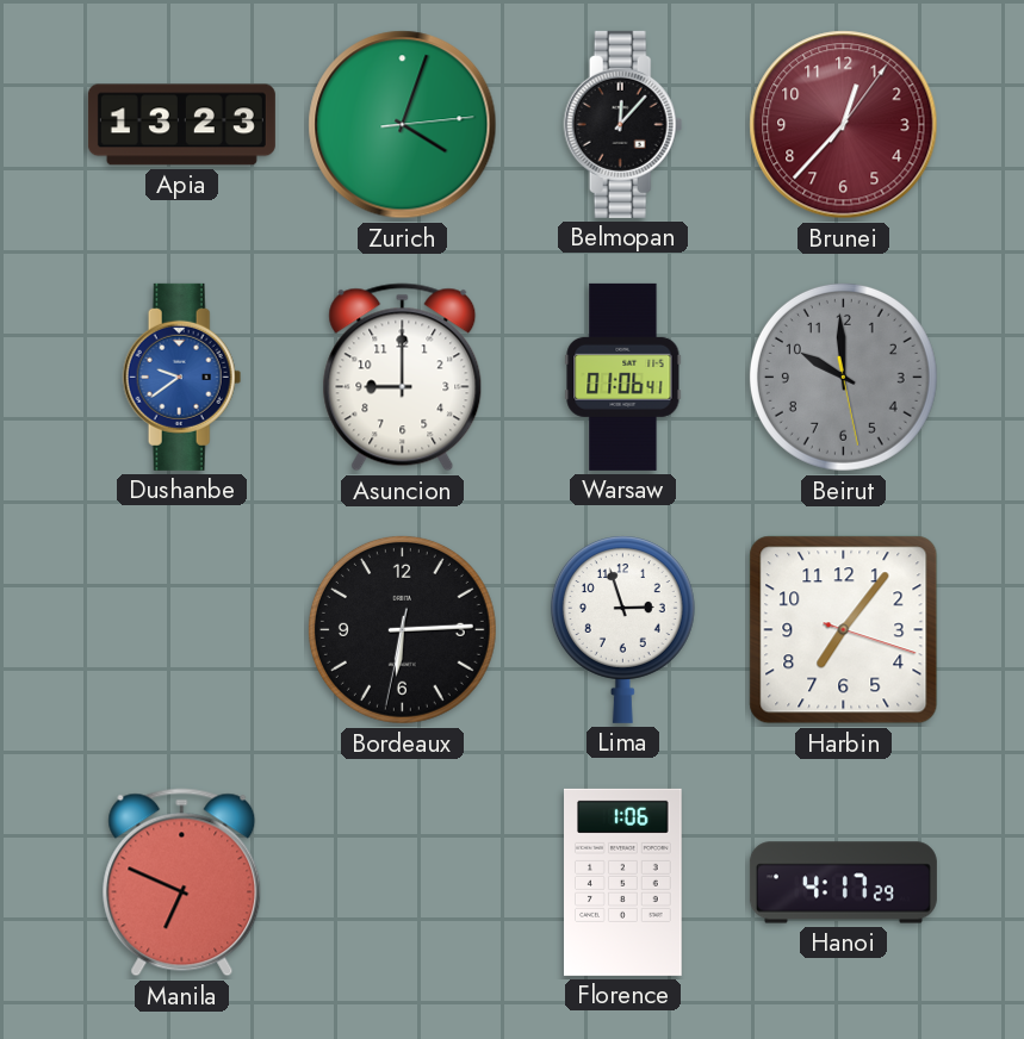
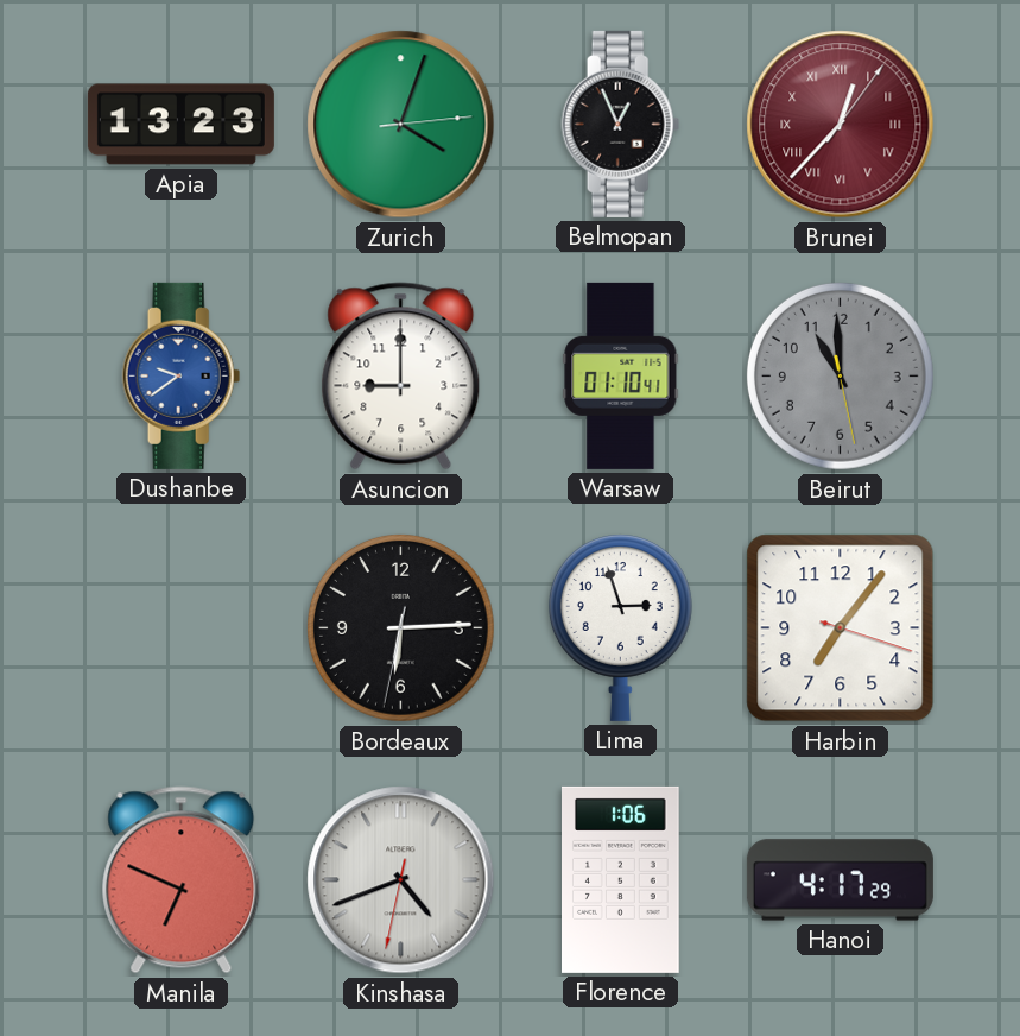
Belmopan: 12:07 -> 12:56 (621, 124)
Brunei numerals: Arabic -> Roman (841, 125)
Warsaw: 01:06 -> 01:10 (621, 375)
Beirut: 9:59 -> 10:59 (840, 375)
Kinshasa: none -> 4:41 (401, 880)
